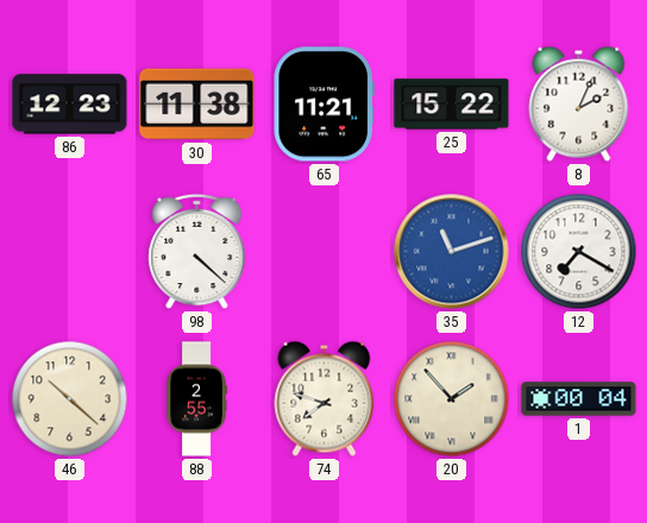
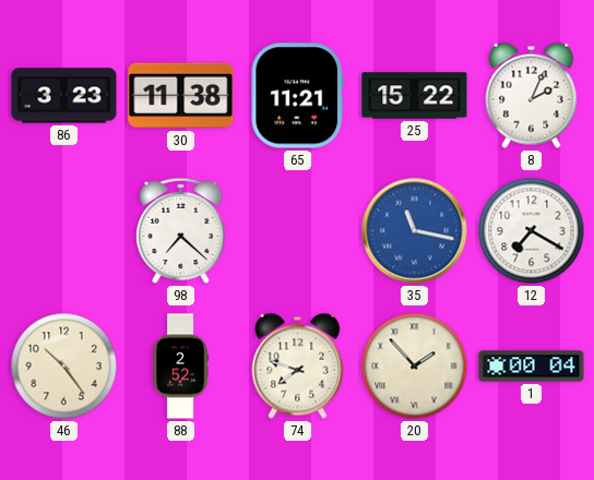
86: 12:23 -> 3:23 (64, 96)
98: 4:22 -> 7:22 (181, 231)
35: 11:12 -> 11:17 (415, 231)
46: 10:22 -> 10:24 (64, 367)
88: 2:55 -> 2:52 (180, 367)
